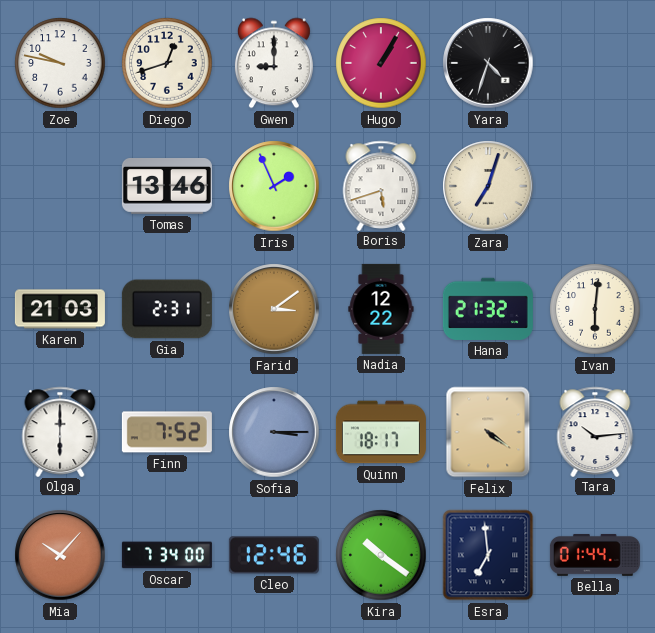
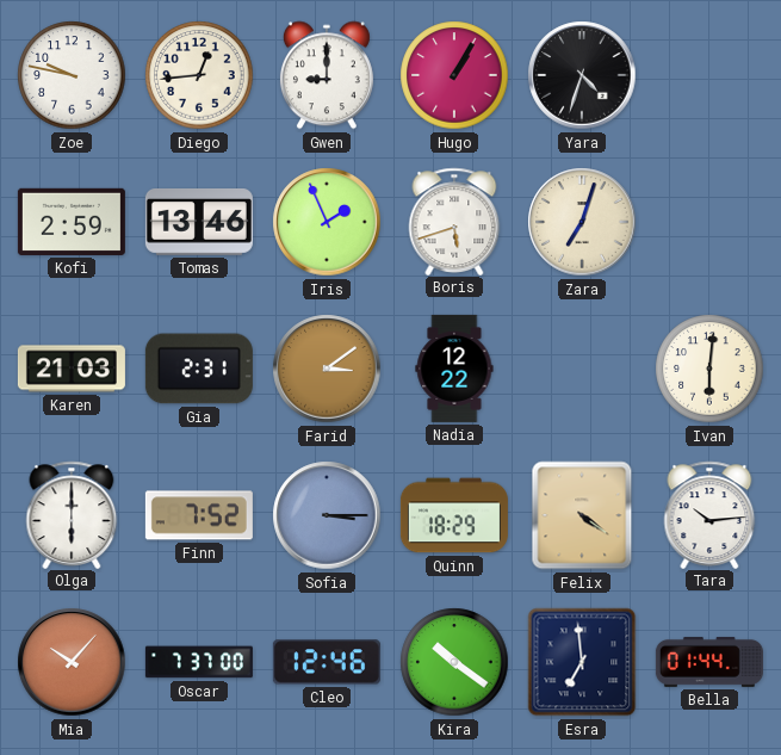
Diego: 12:42 -> 12:44 (199, 75)
Kofi: none -> 2:59 (72, 222)
Hana: 21:32 -> none (488, 309)
Quinn: 18:17 -> 18:29 (454, 515)
Oscar: 7:34 -> 7:37 (199, 662)
